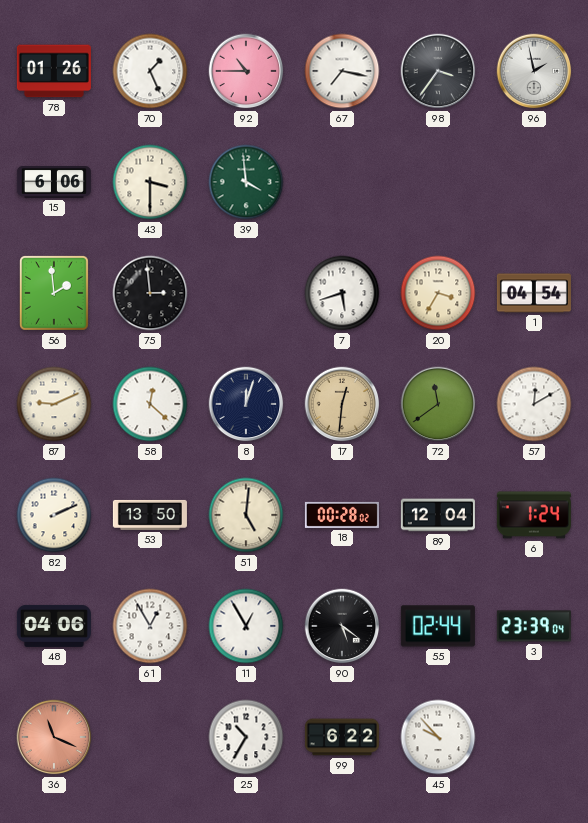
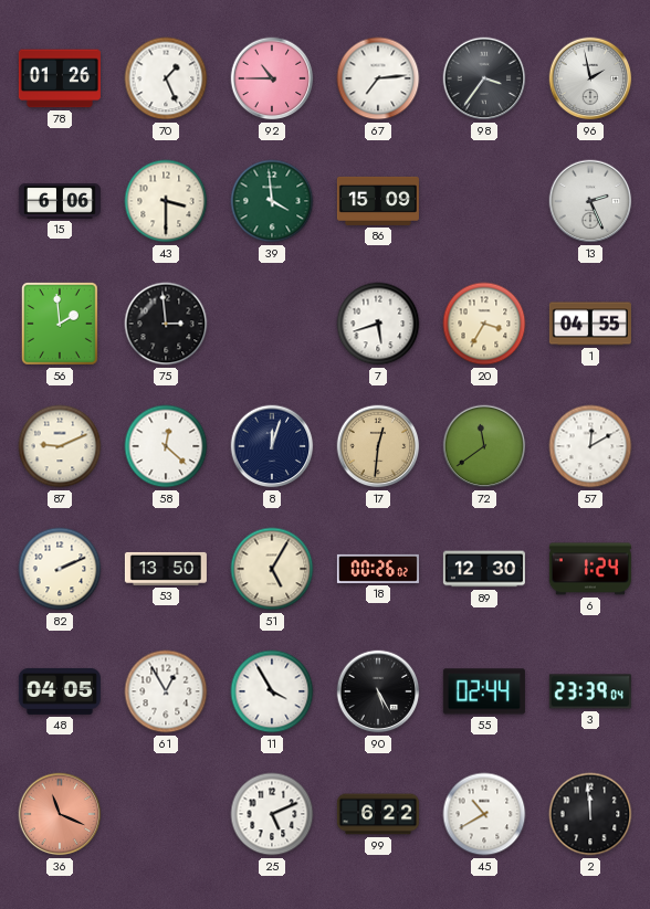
67: 7:17 -> 7:14 (378, 78)
86: none -> 15:09 (378, 201)
13: none -> 2:26 (590, 201)
1: 04:54 -> 04:55 (590, 324)
51: 5:01 -> 5:05 (272, 569)
18: 00:28 -> 00:26 (378, 569)
89: 12:04 -> 12:30 (484, 569)
48: 04:06 -> 04:05 (60, 691)
11: 12:55 -> 3:55 (272, 691)
90: 5:21 -> 5:25 (378, 691)
25: 10:35 -> 5:11 (272, 814)
45: 9:53 -> 10:40 (484, 814)
2: none -> 11:59 (590, 814)
